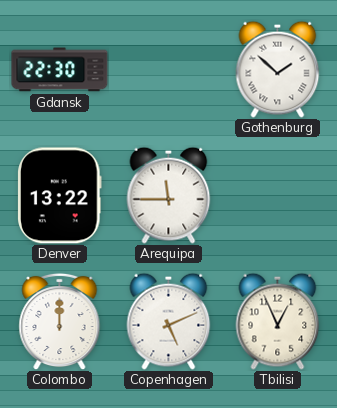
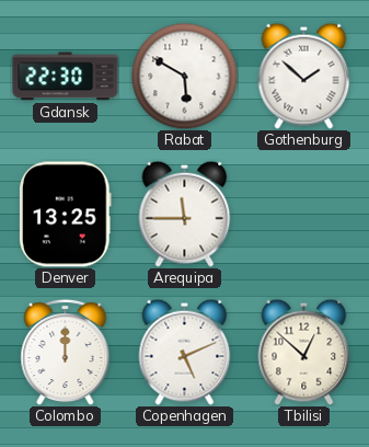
Rabat: none -> 5:50 (184, 76)
Denver: 13:22 -> 13:25 (66, 215)
Tbilisi: 12:56 -> 12:52 (304, 352)
